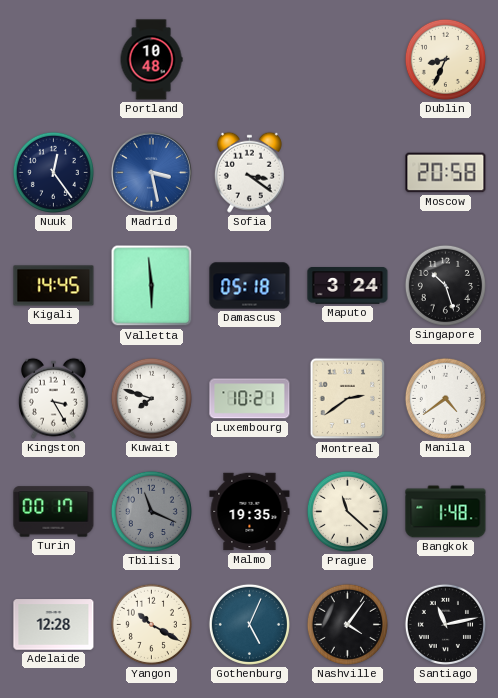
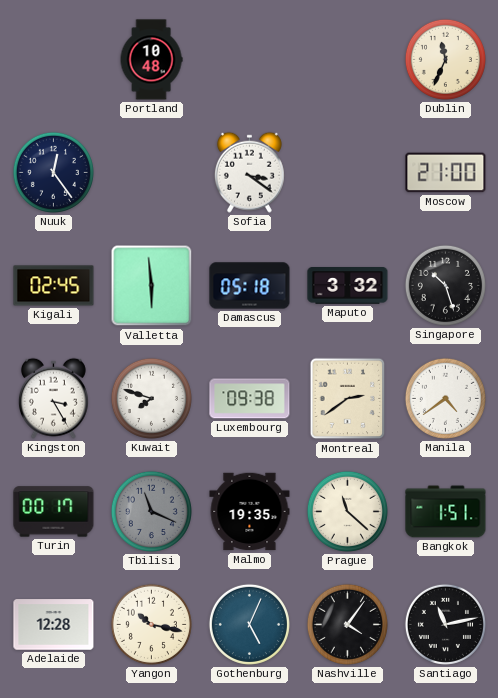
Dublin: 8:34 -> 11:34 (445, 59)
Madrid: 3:28 -> none (151, 172)
Moscow: 20:58 -> 21:00 (446, 173)
Kigali: 14:45 -> 02:45 (54, 286)
Maputo: 3:24 -> 3:32 (348, 286)
Luxembourg: 10:21 -> 09:38 (250, 399)
Bangkok: 1:48 -> 1:51 (446, 512)
Yangon: 10:20 -> 10:17 (151, 624)
